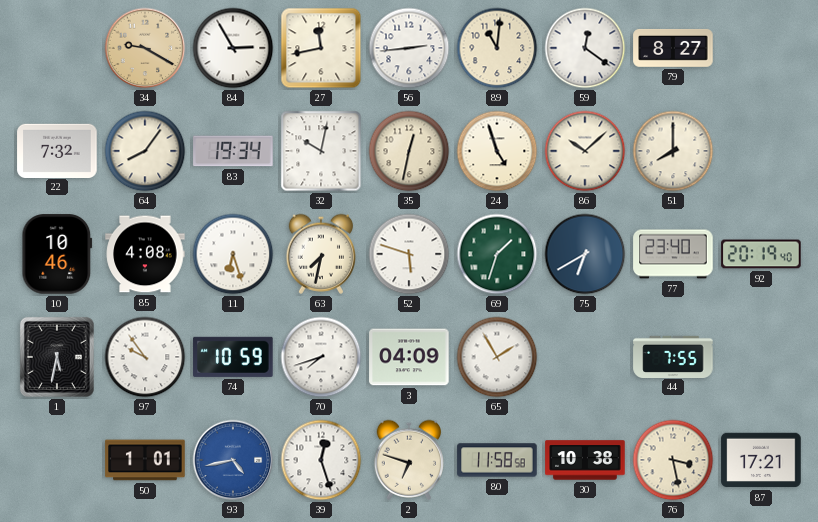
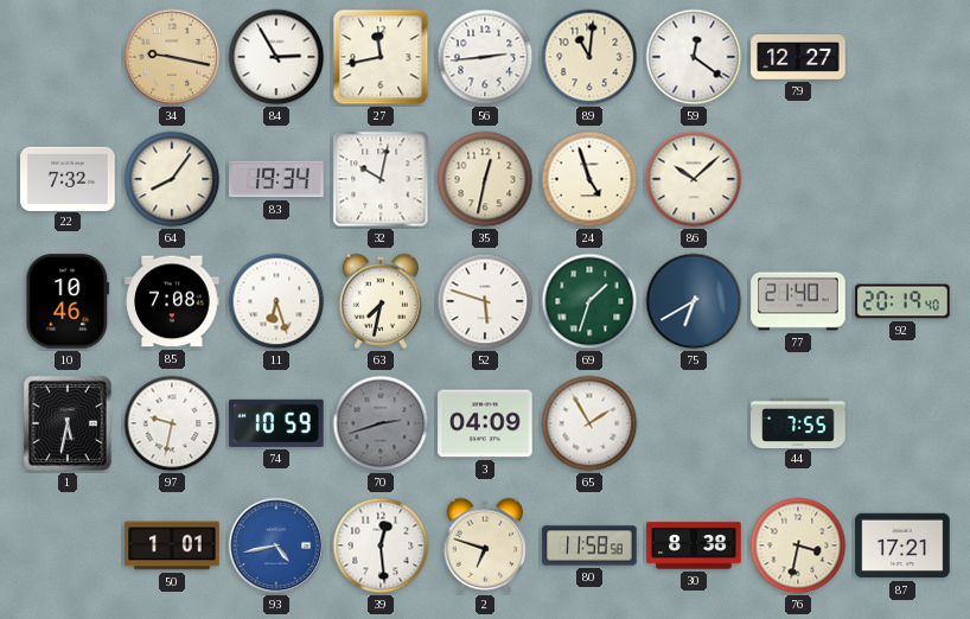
34: 9:20 -> 9:17 (172, 57)
79: 8:27 -> 12:27 (798, 57)
51: 8:00 -> none (673, 151)
85: 4:08 -> 7:08 (172, 301)
77: 23:40 -> 21:40 (798, 301)
97: 9:54 -> 9:32 (172, 423)
70: 7:42 -> 2:42 (381, 423)
70 dial: white -> grey (381, 423)
39: 12:27 -> 12:29 (381, 545)
30: 10:38 -> 8:38 (694, 545)
76: 3:28 -> 3:32 (798, 545)
